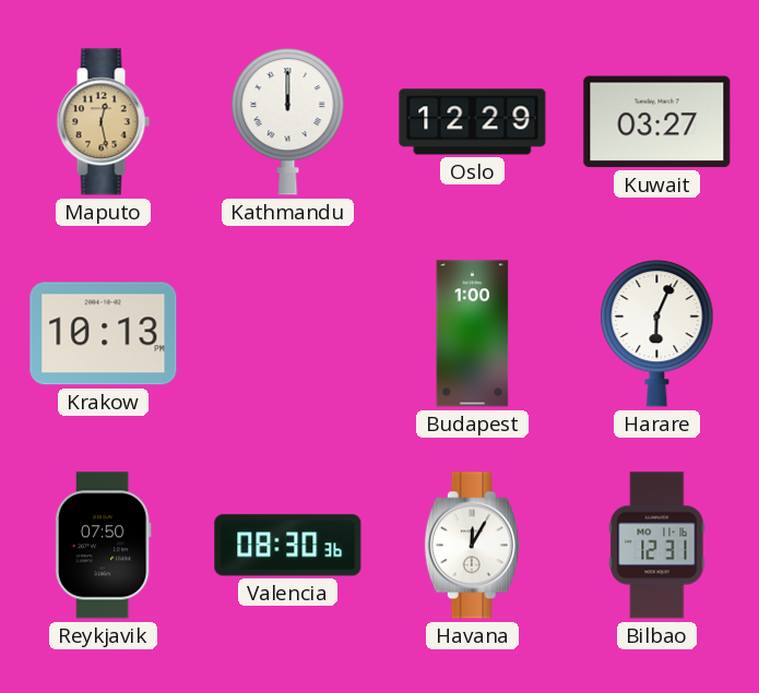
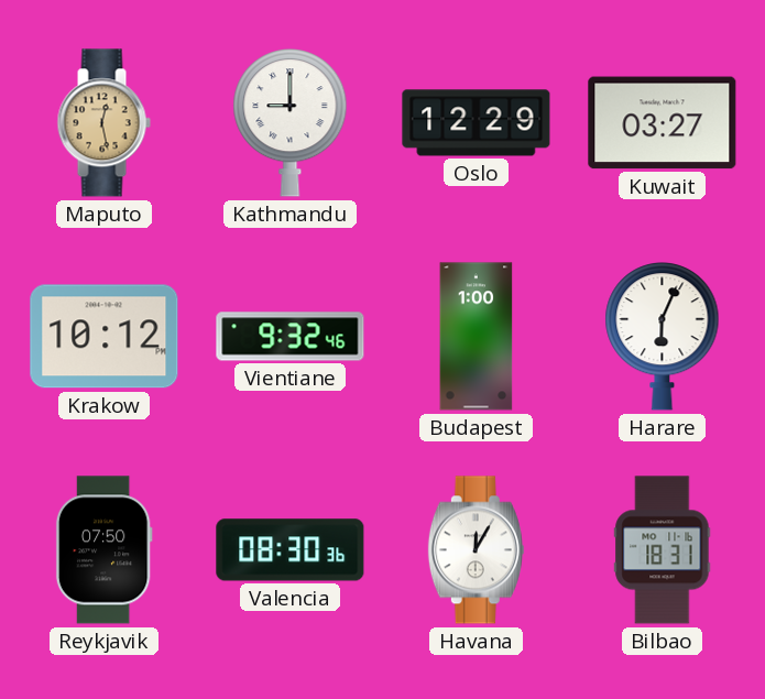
Kathmandu: 12:00 -> 9:00 (291, 123)
Krakow: 10:13 -> 10:12 (105, 337)
Vientiane: none -> 9:32 (291, 337)
Bilbao: 12:31 -> 18:31 (663, 550)
